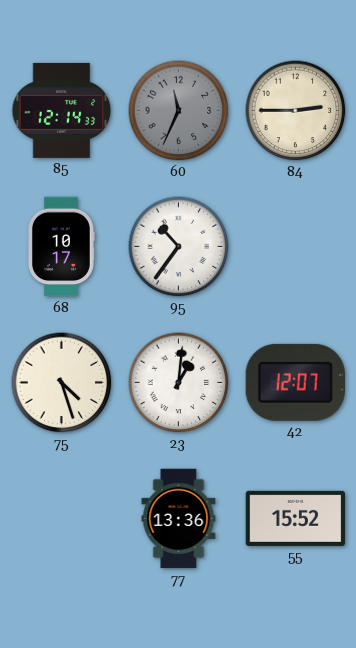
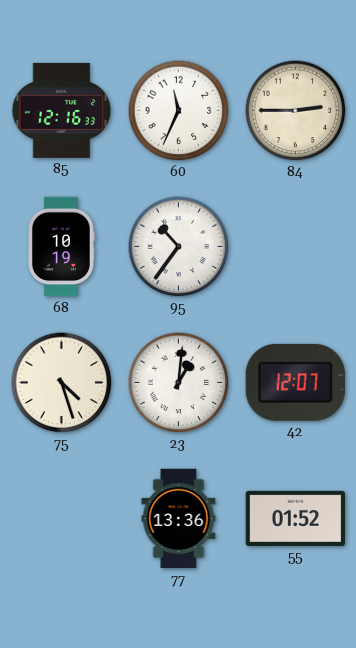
85: 12:14 -> 12:16 (62, 110)
60 dial: grey -> white (179, 111)
68: 10:17 -> 10:19 (62, 247)
55: 15:52 -> 01:52 (296, 518)
